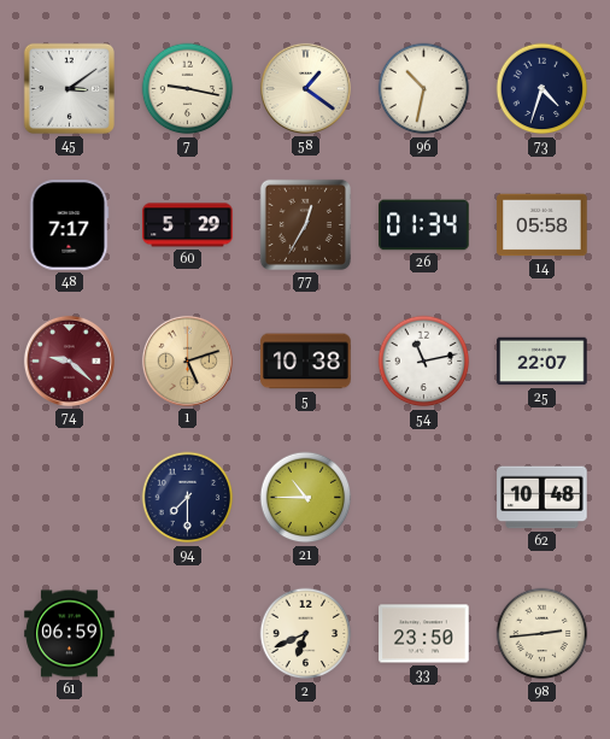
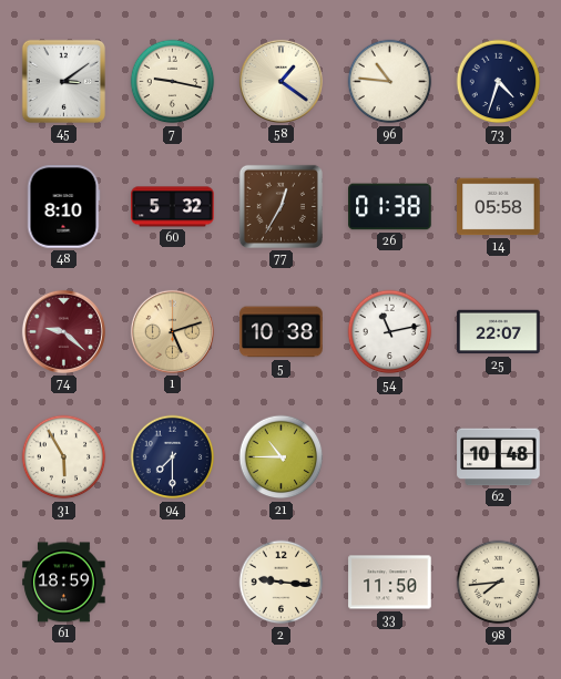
96: 10:32 -> 10:46 (390, 82)
48: 7:17 -> 8:10 (63, 207)
60: 5:29 -> 5:32 (173, 207)
26: 01:34 -> 01:38 (390, 207)
31: none -> 5:55 (64, 457)
61: 06:59 -> 18:59 (64, 583)
2: 6:41 -> 9:16 (282, 583)
33: 23:50 -> 11:50 (390, 583)
98: 2:44 -> 7:44 (499, 583)
